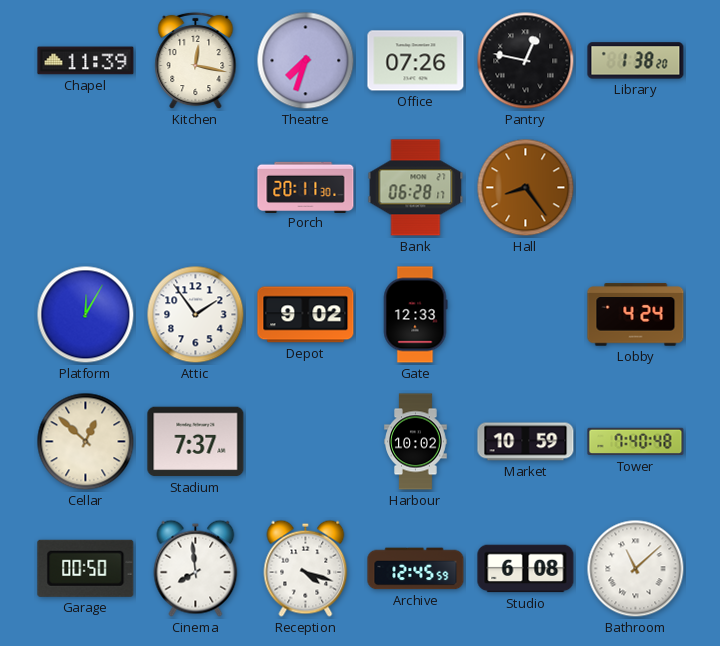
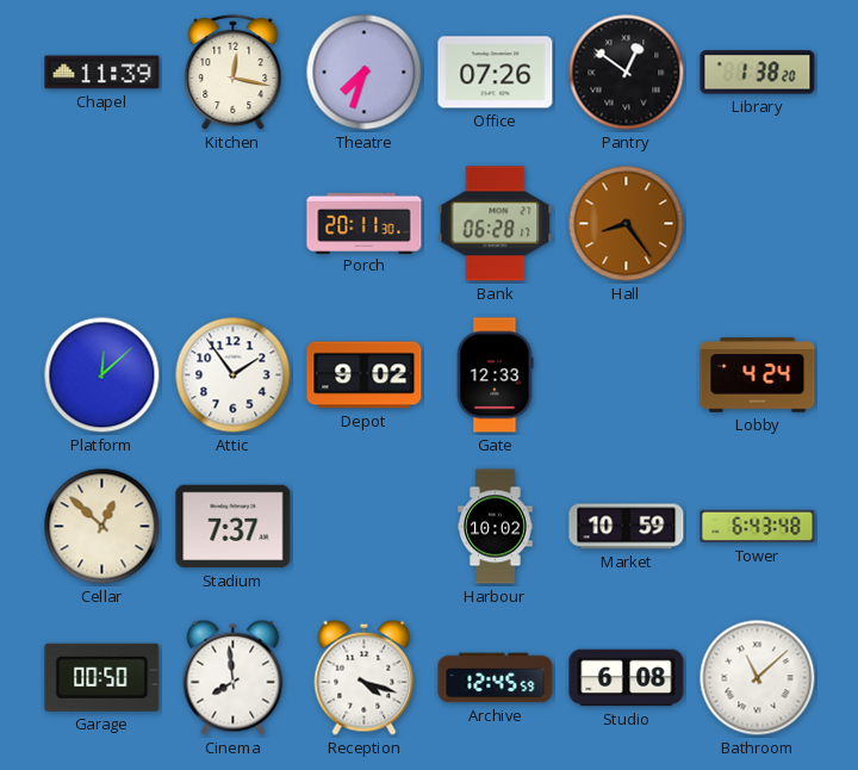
Pantry: 12:47 -> 12:51 (627, 73)
Platform: 12:05 -> 12:08 (102, 375)
Tower: 7:40 -> 6:43 (758, 527)
